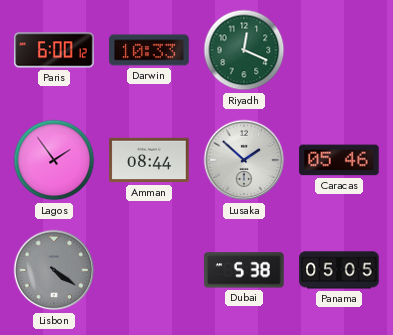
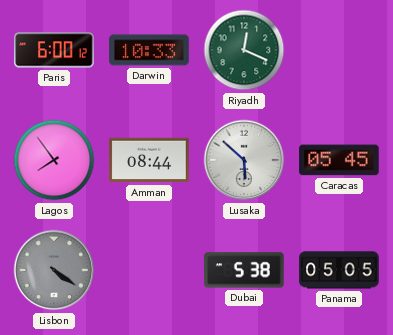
Lagos: 1:54 -> 7:54 (54, 160)
Lusaka: 1:52 -> 5:52 (244, 160)
Caracas: 05:46 -> 05:45 (339, 160)
